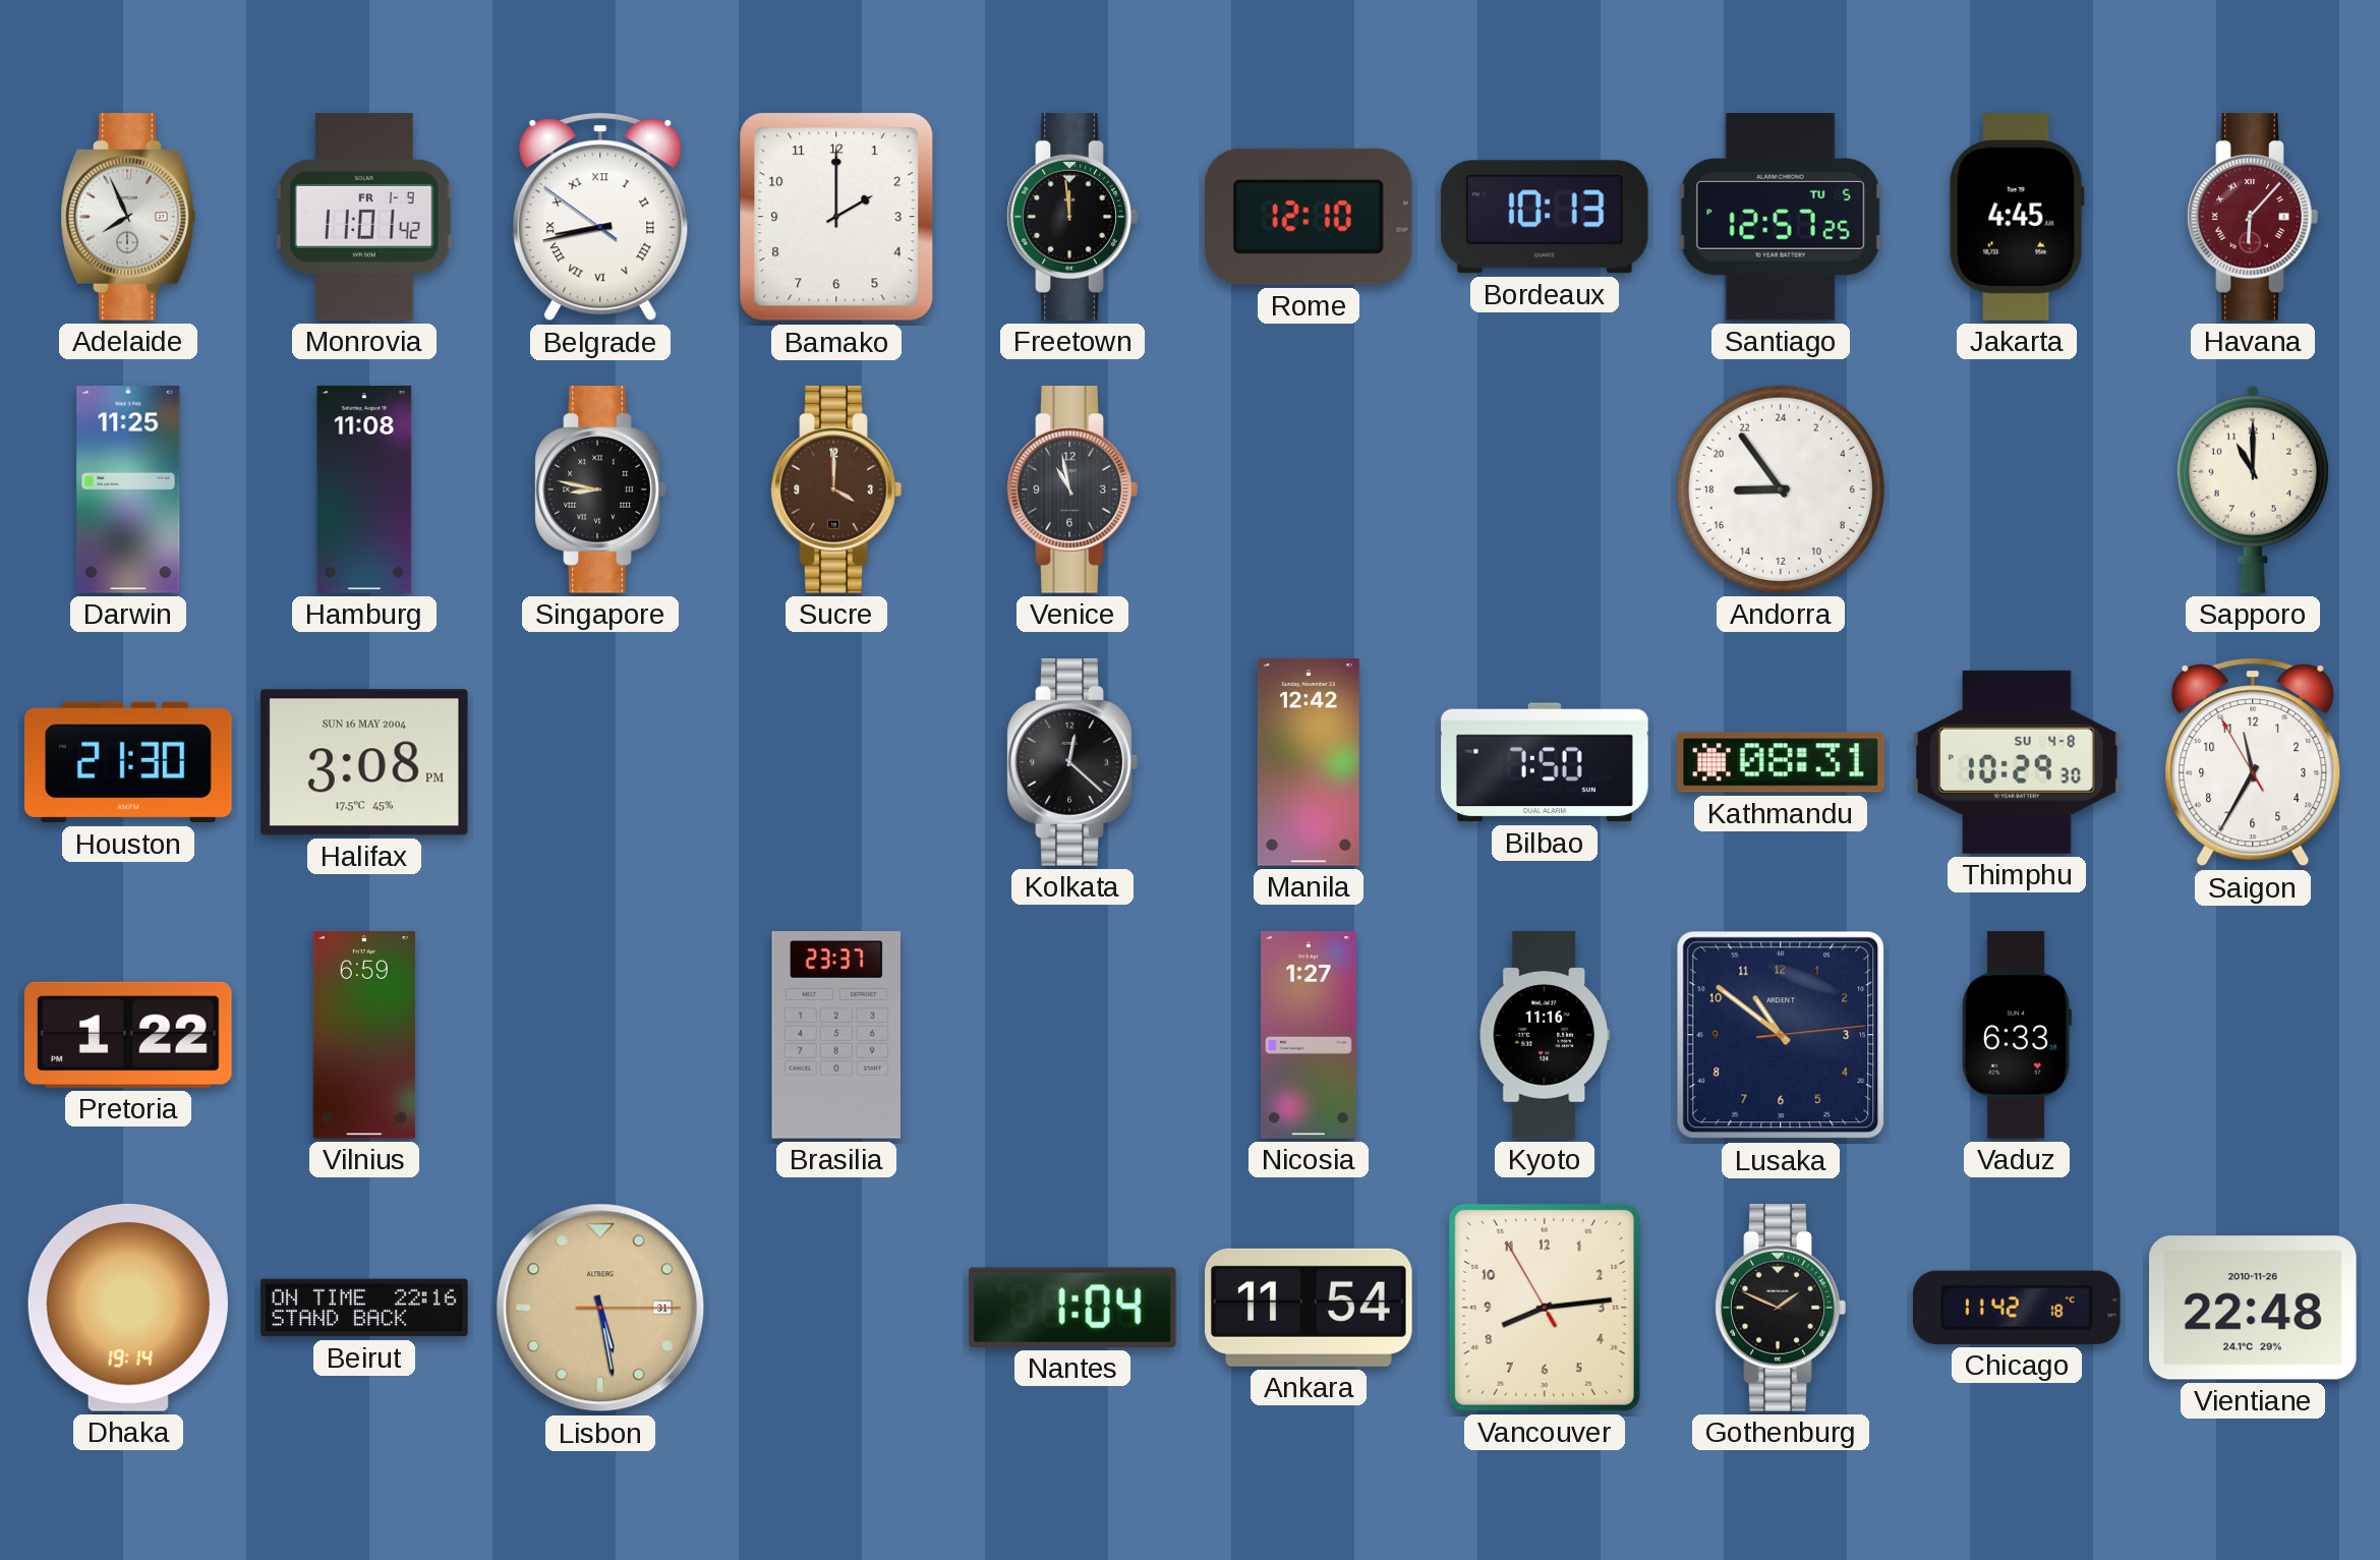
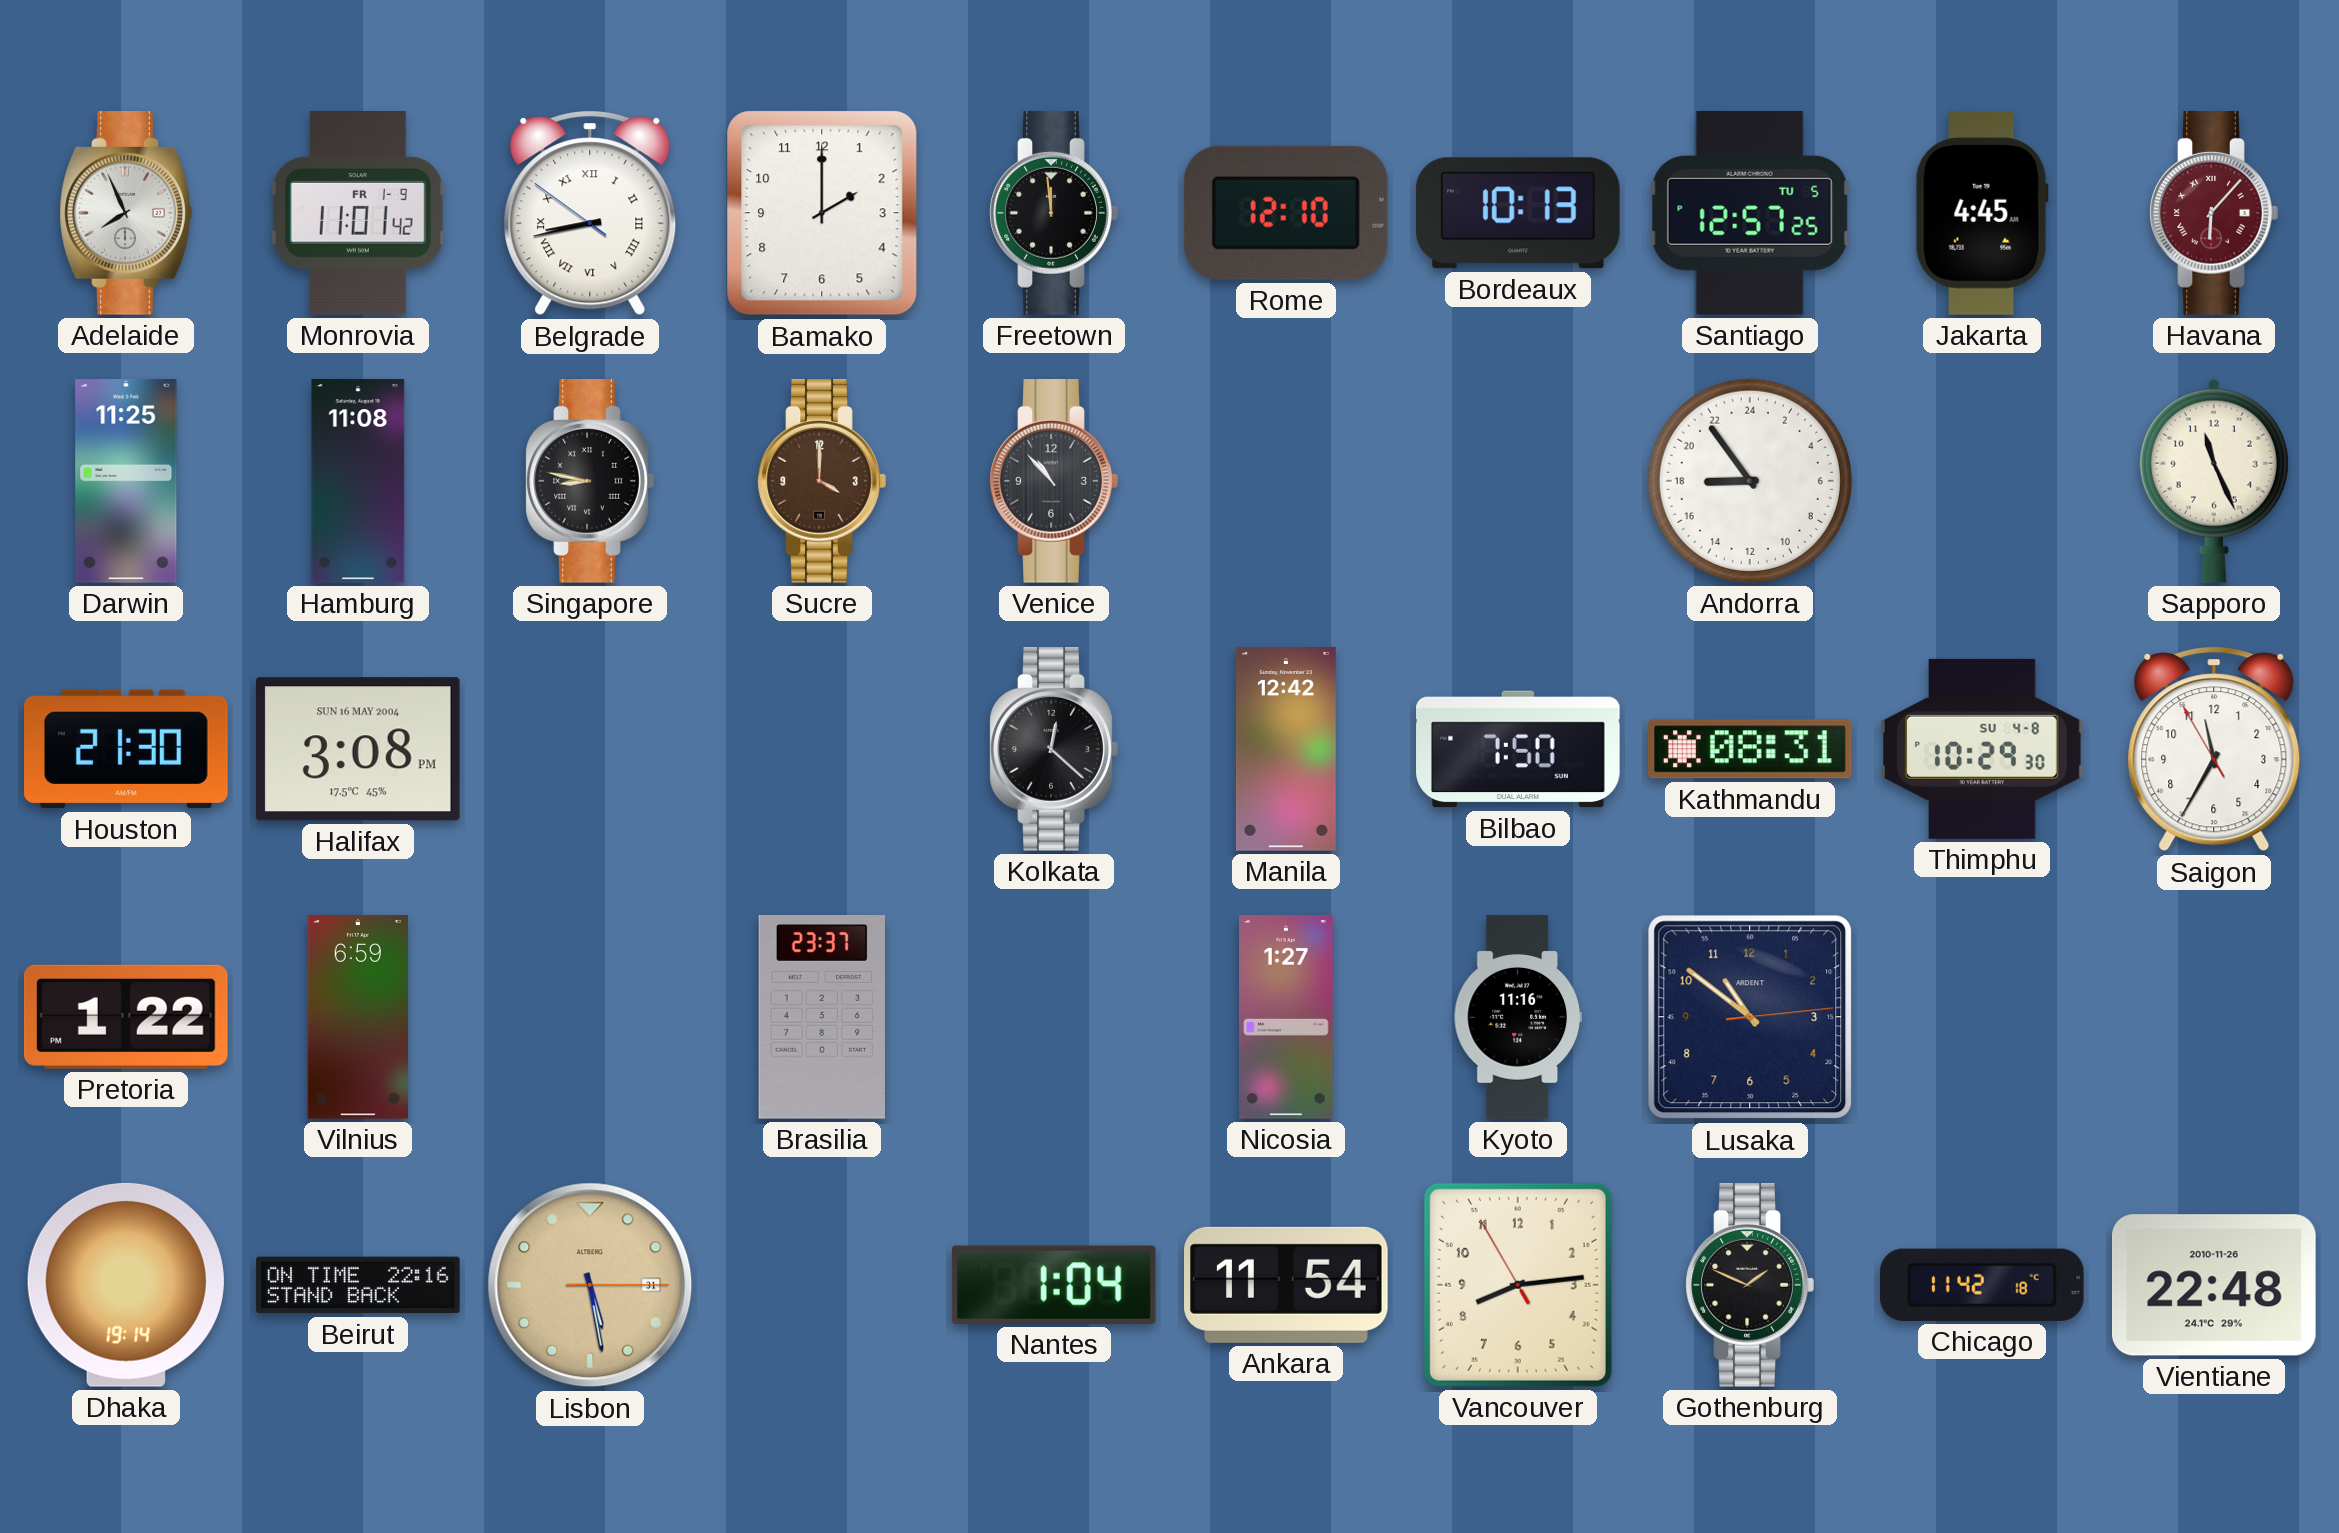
Venice: 10:58 -> 10:53 (1054, 482)
Sapporo: 11:00 -> 11:26 (2214, 481)
Vaduz: 6:33 -> none (2017, 1035)
